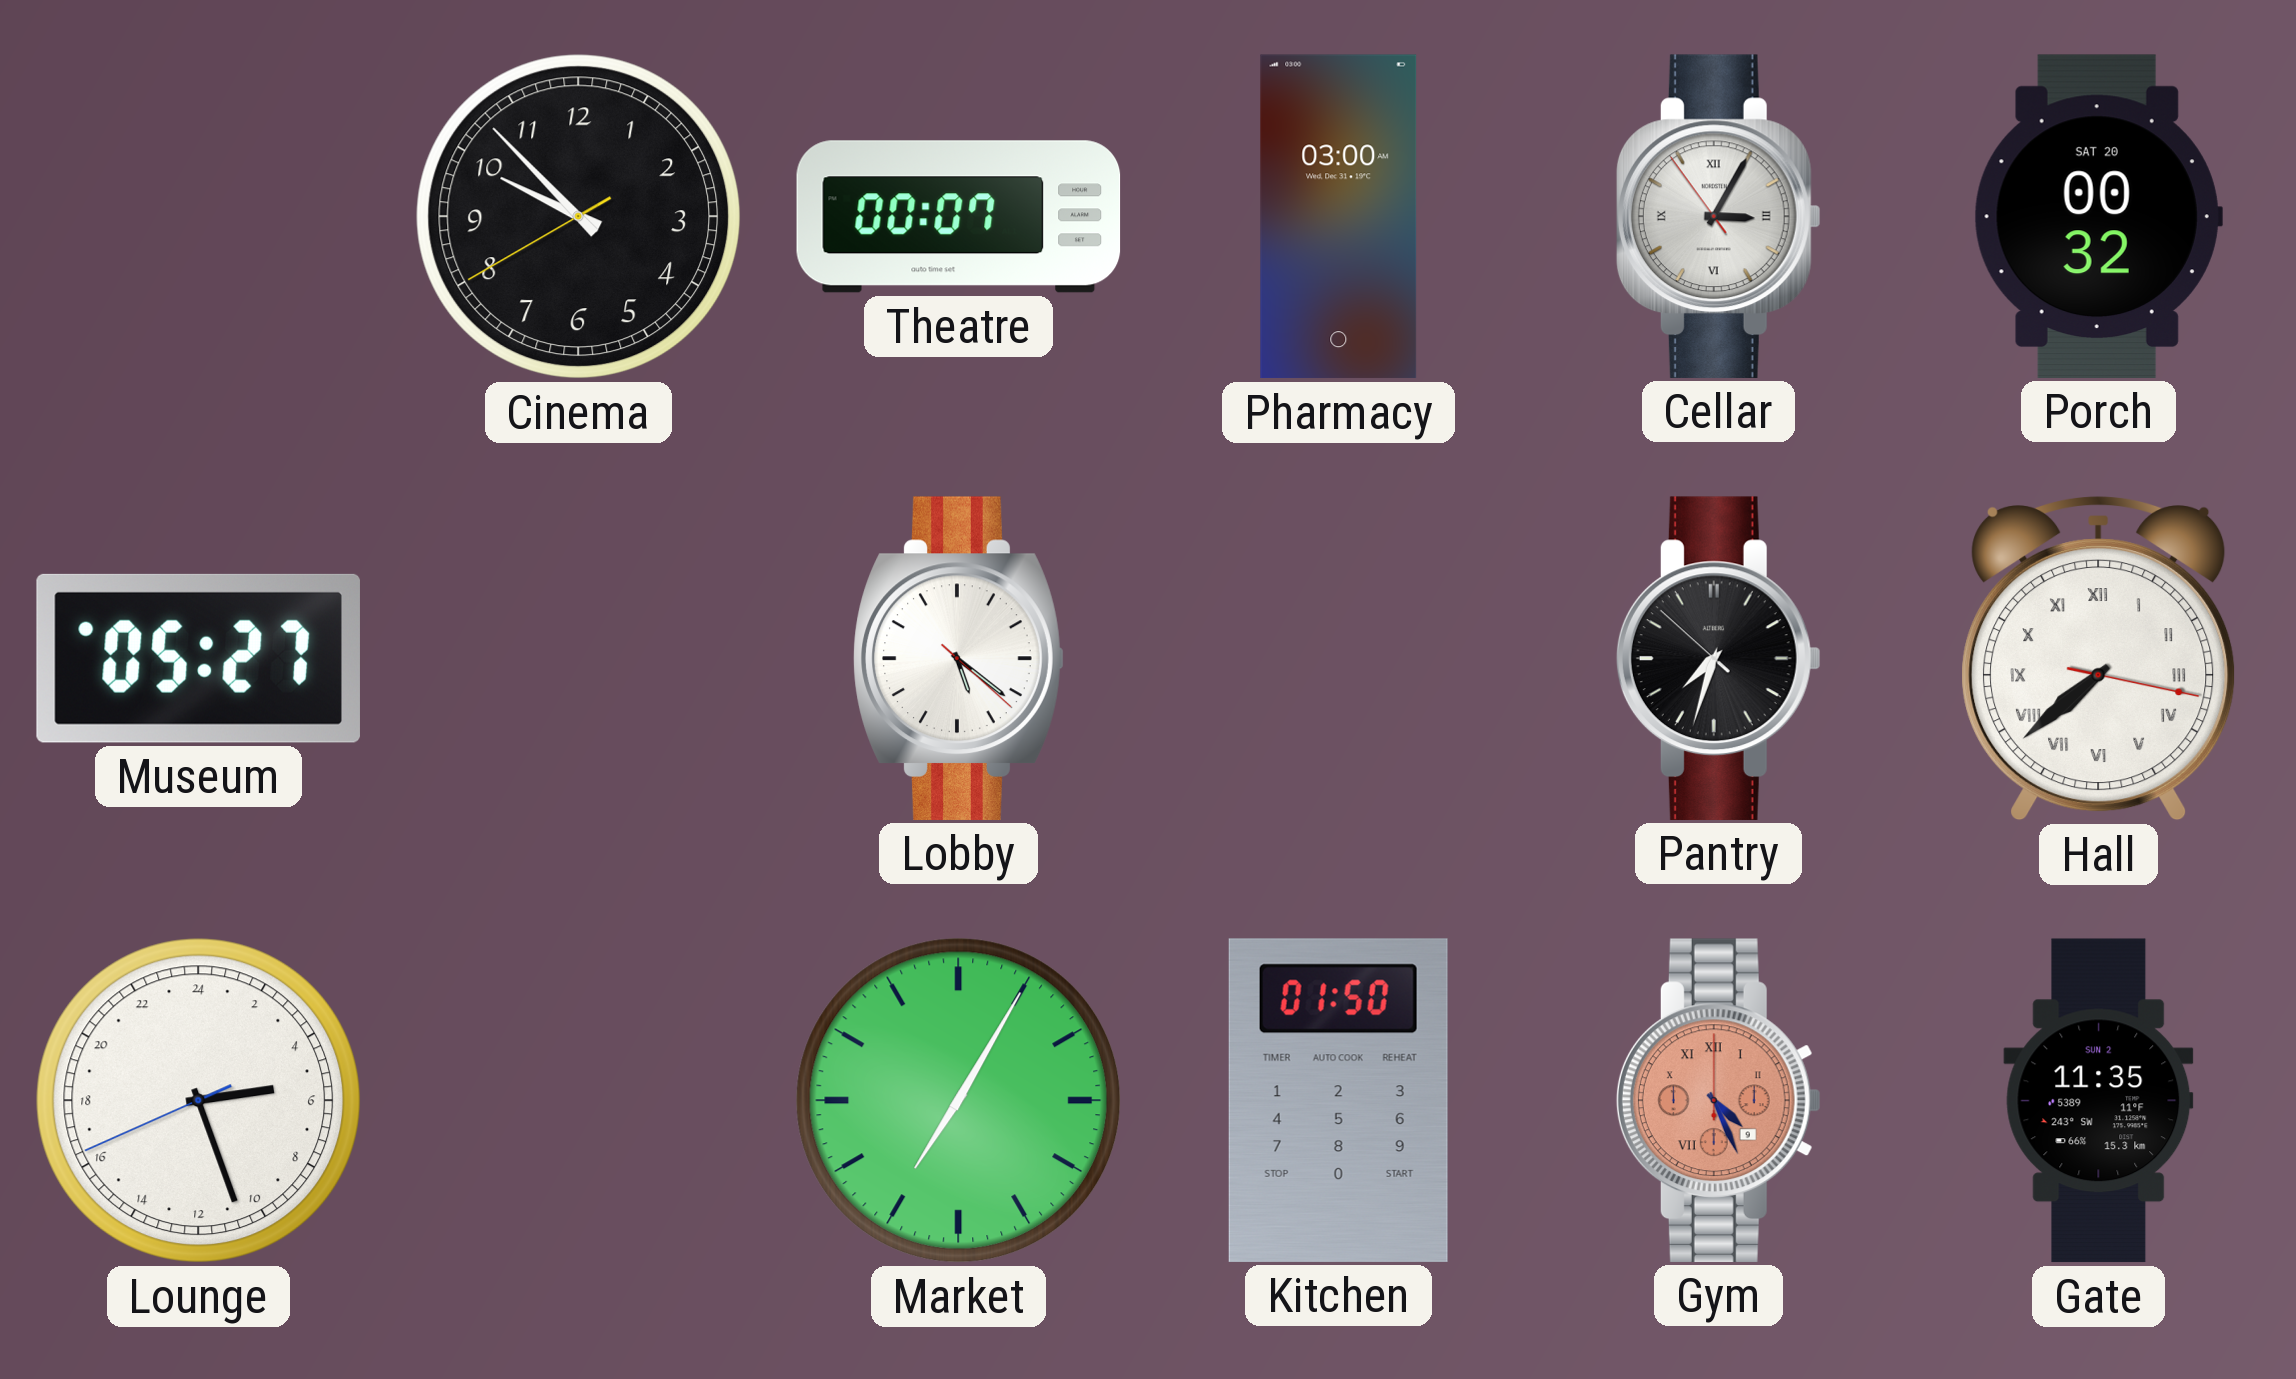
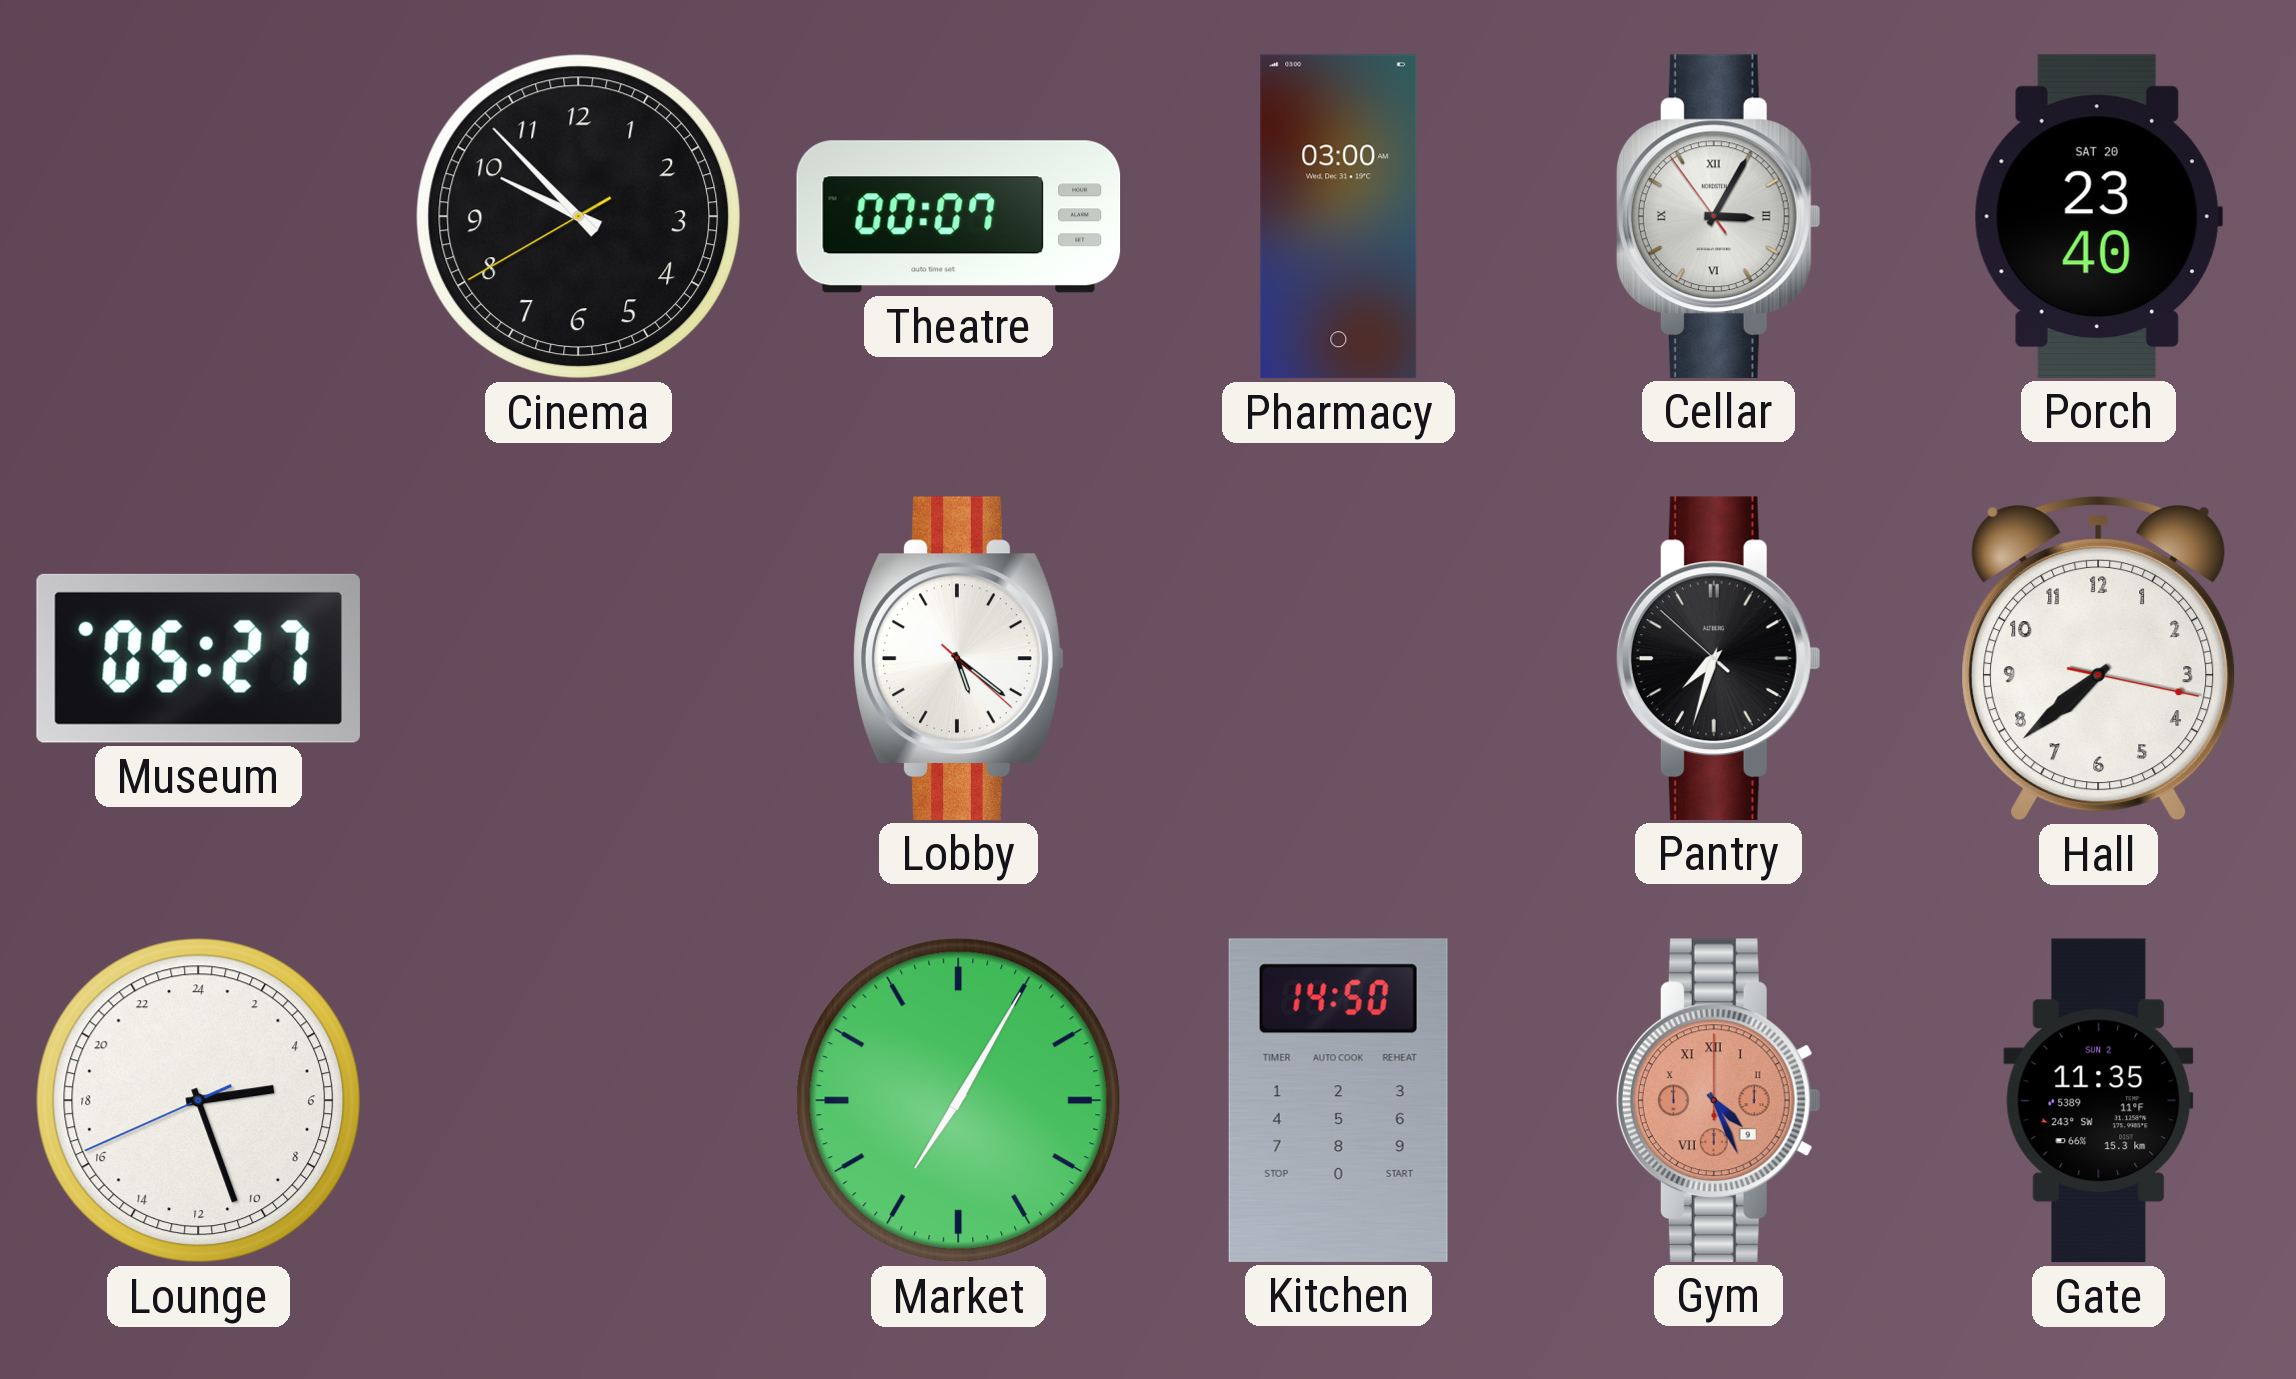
Porch: 00:32 -> 23:40 (2098, 216)
Hall numerals: Roman -> Arabic (2099, 659)
Kitchen: 01:50 -> 14:50 (1338, 1100)
